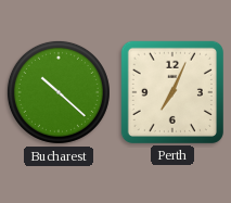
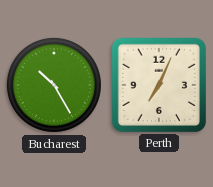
Bucharest: 10:22 -> 10:25 (54, 85)
